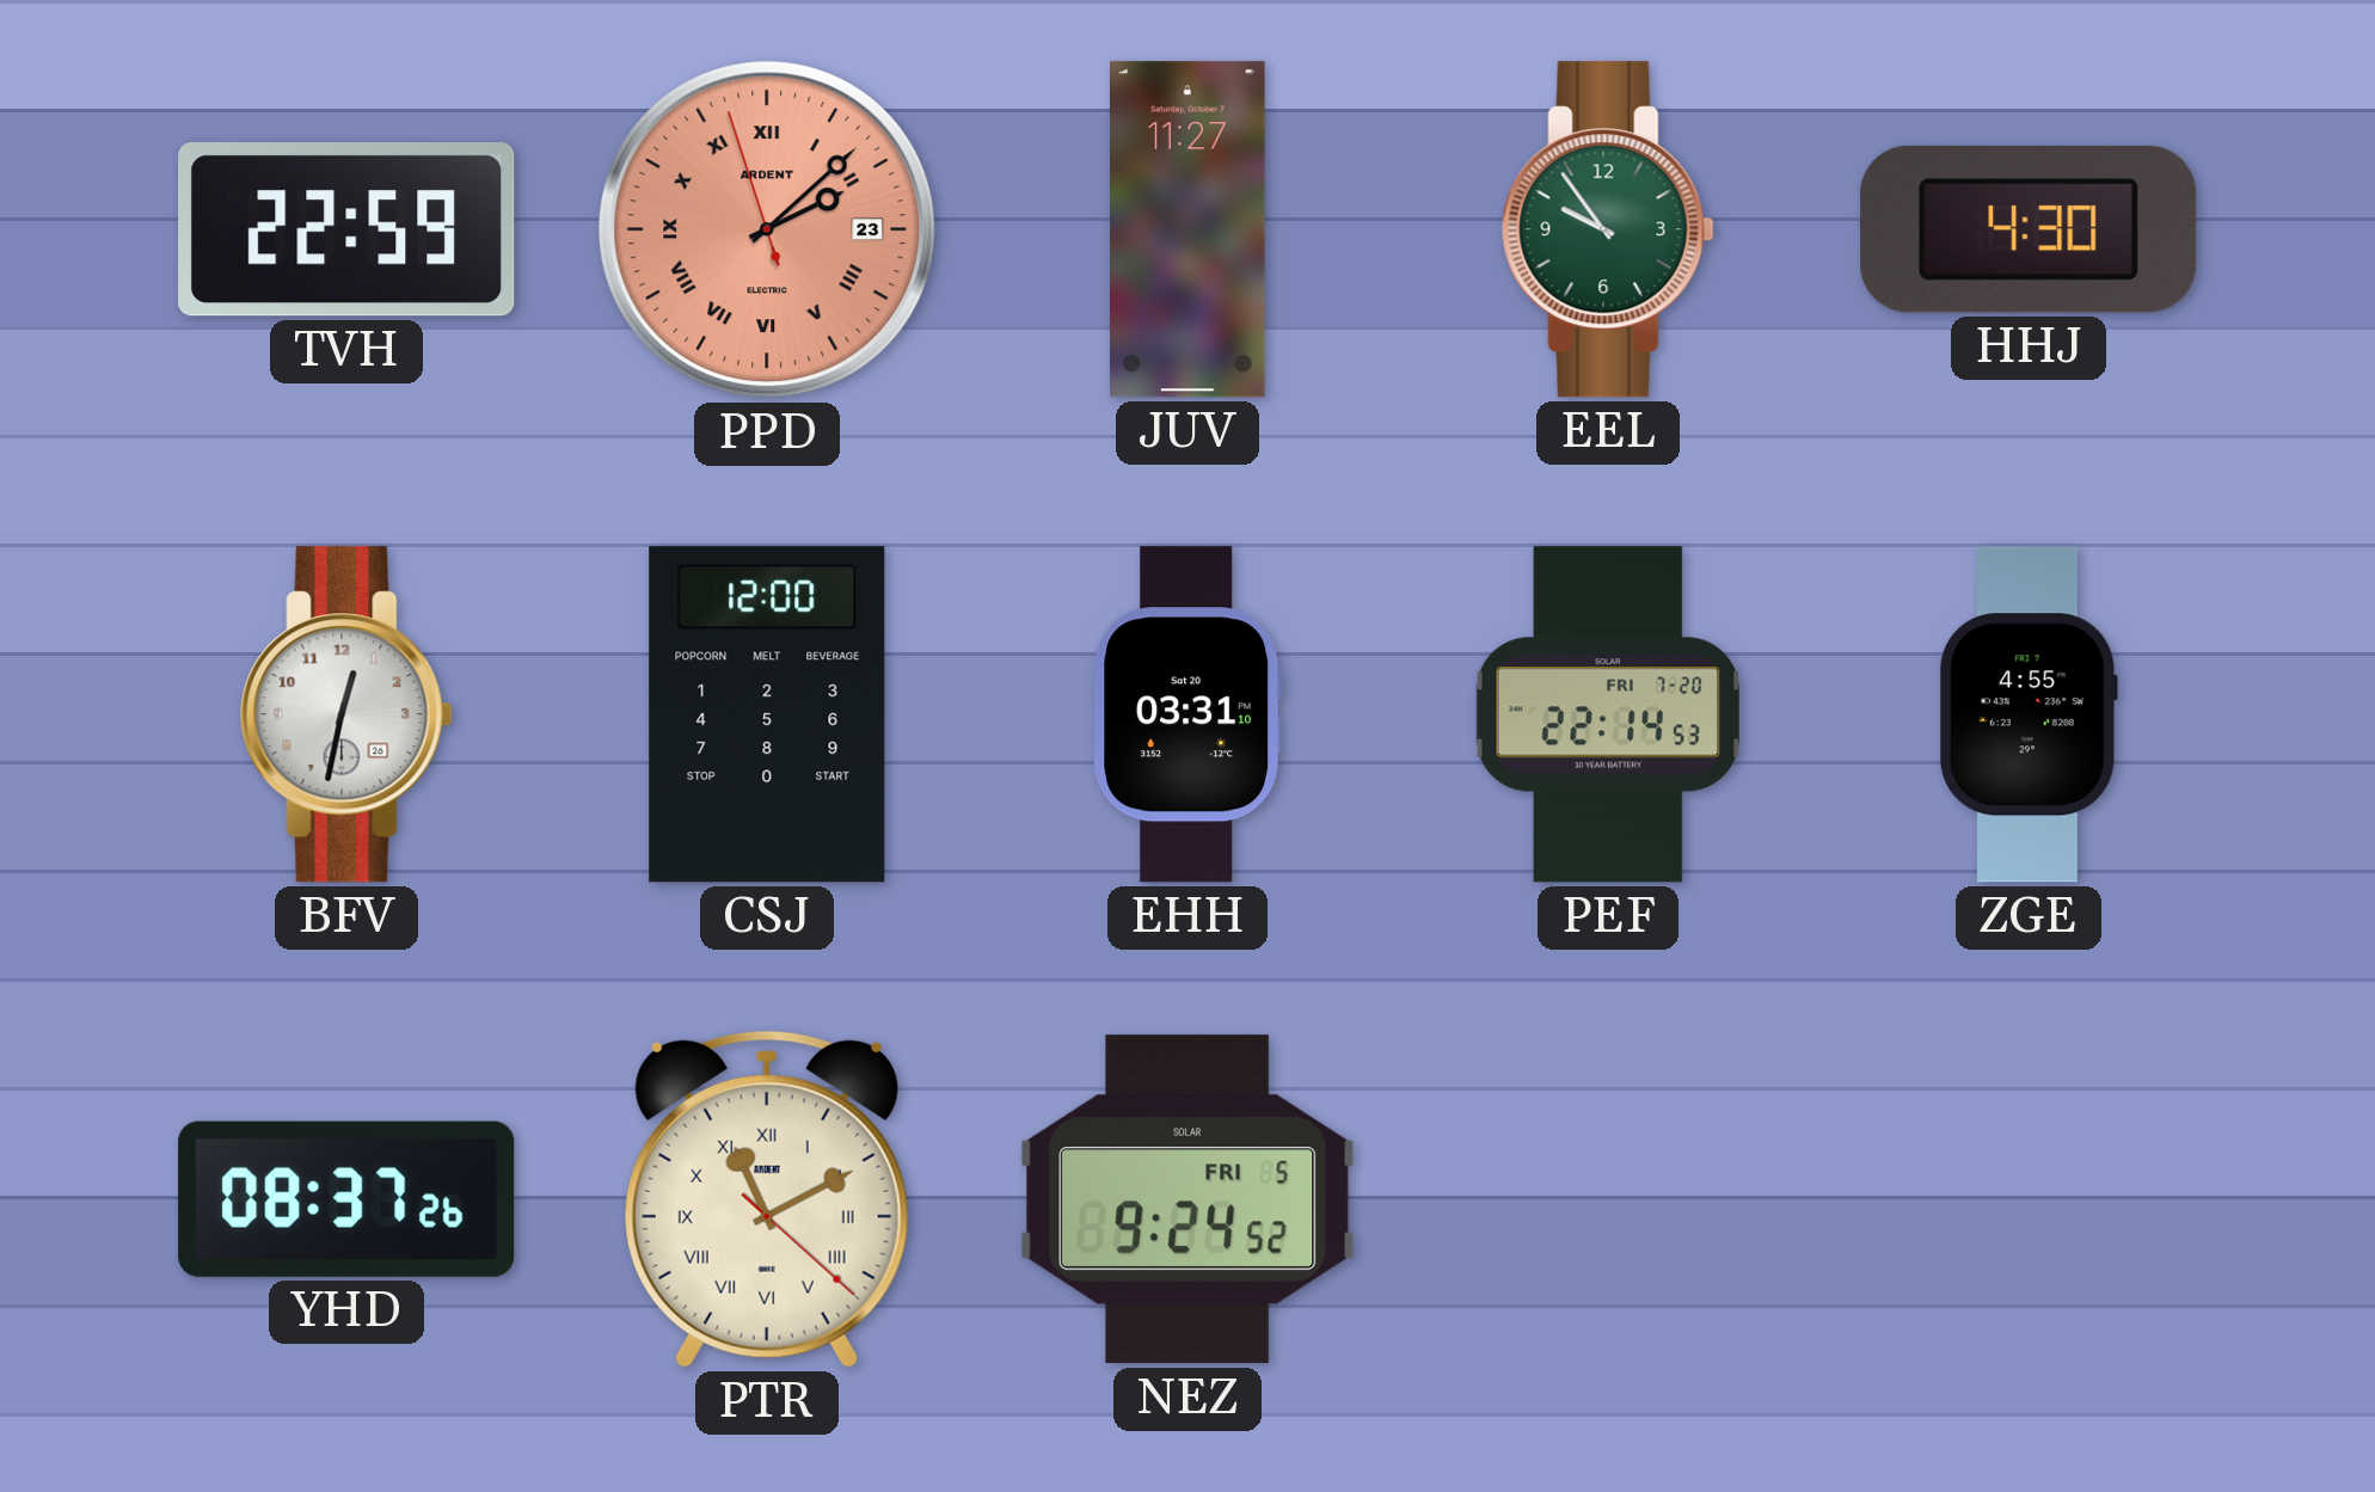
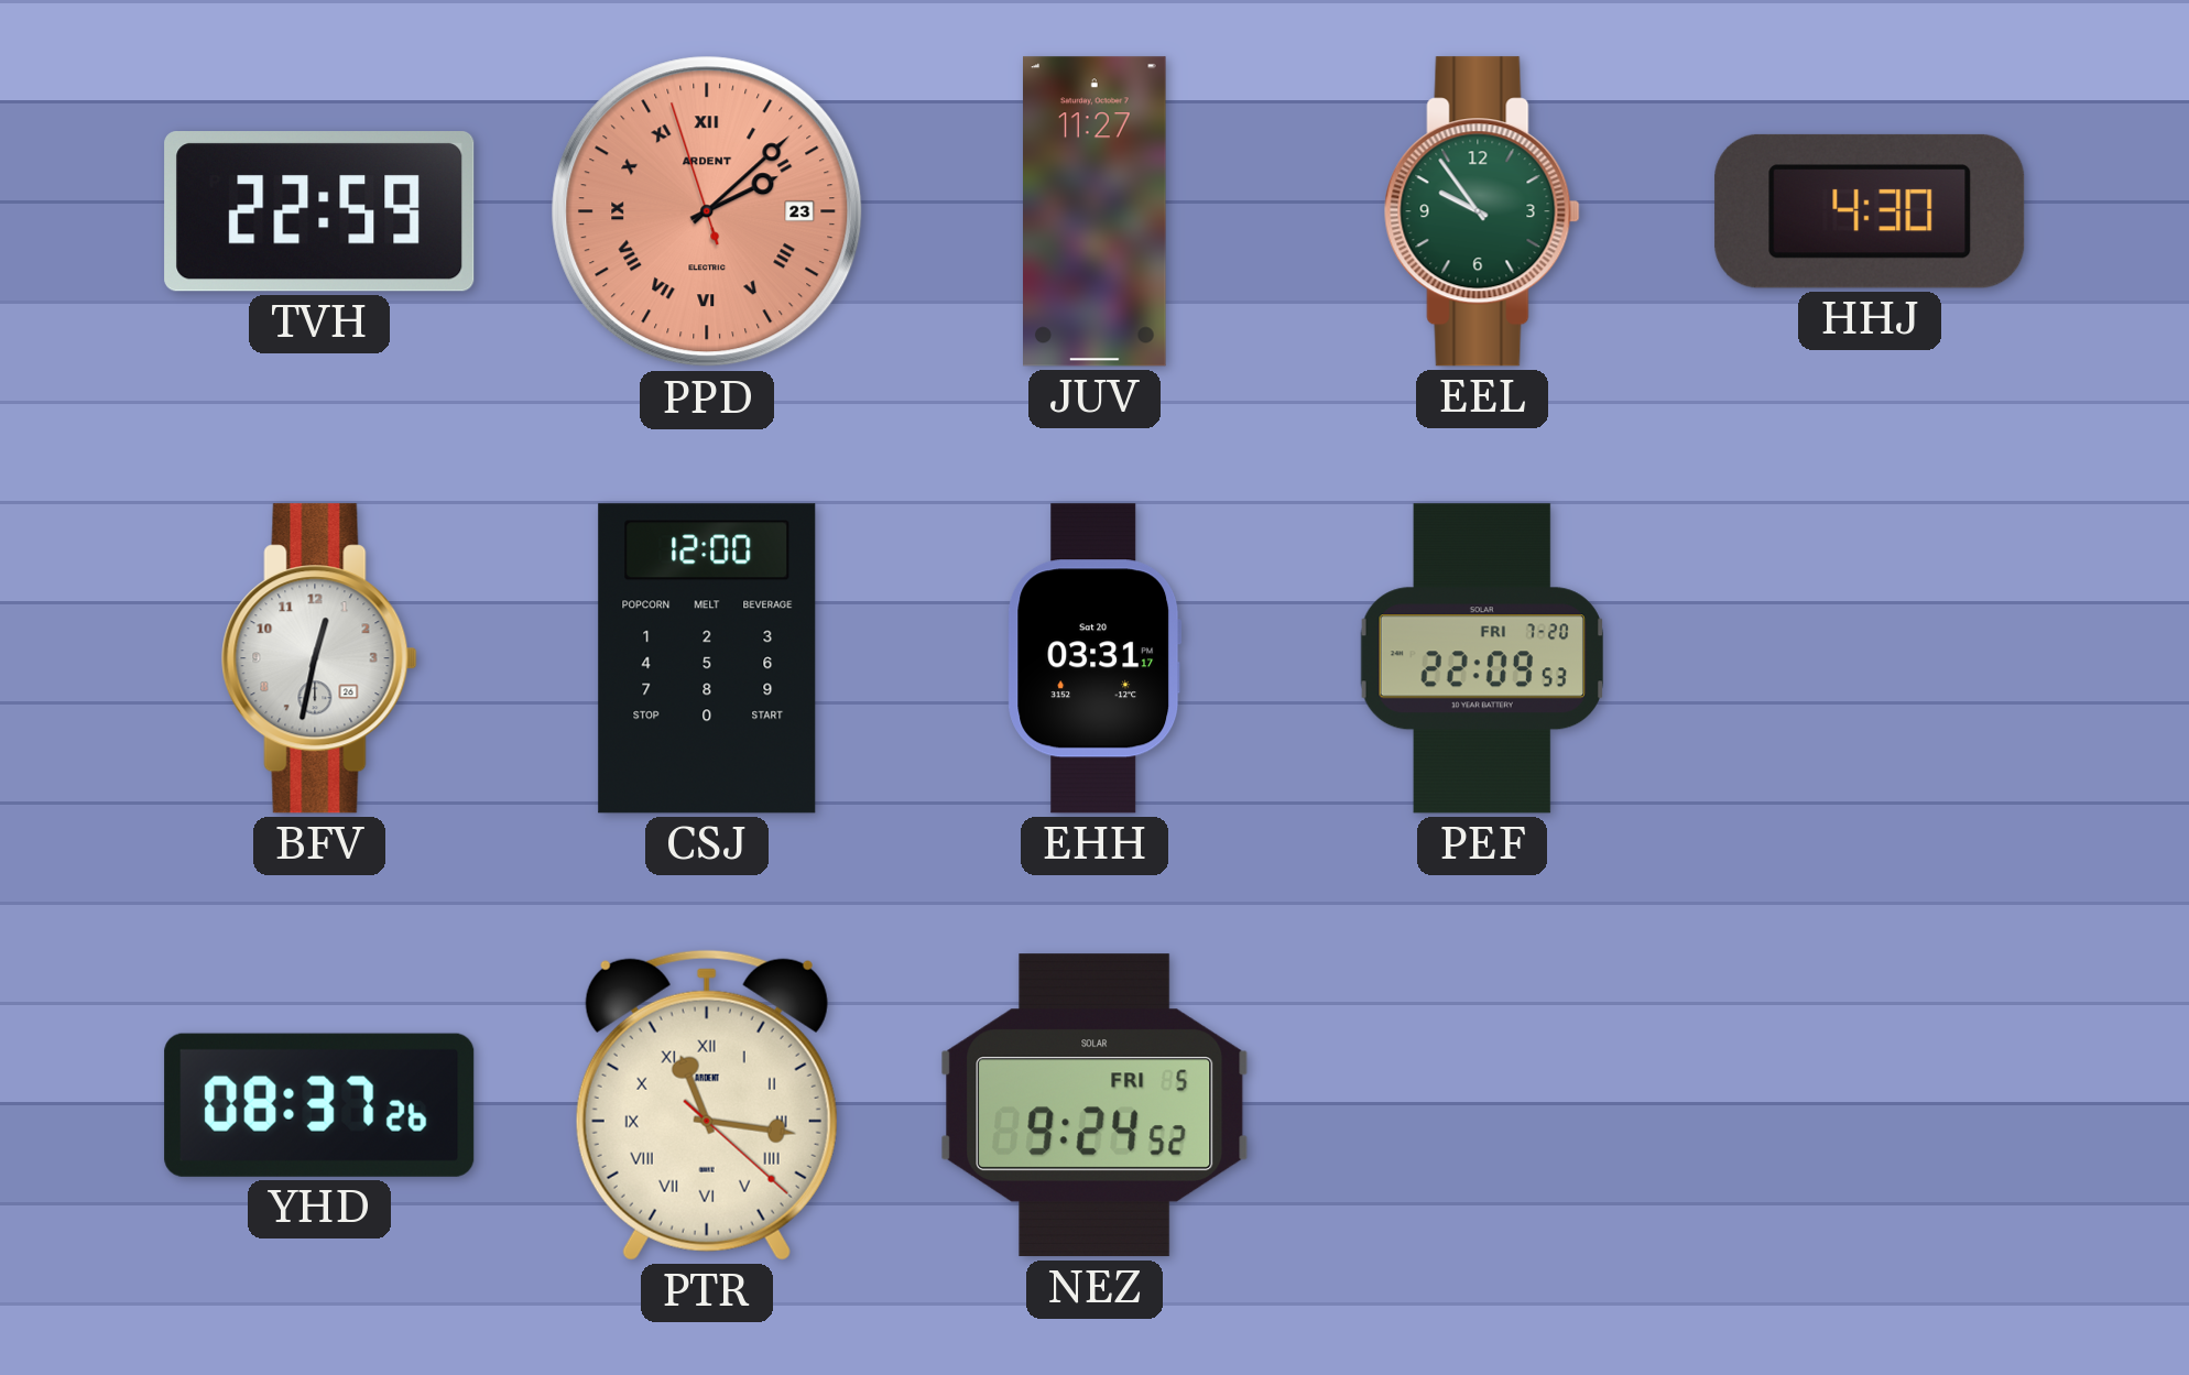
EHH: 03:31:10 -> 03:31:17 (1094, 658)
PEF: 22:14 -> 22:09 (1482, 658)
ZGE: 4:55 -> none (2029, 714)
PTR: 11:10 -> 11:16 (707, 1105)
